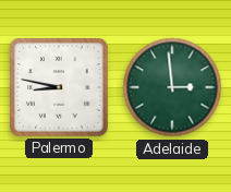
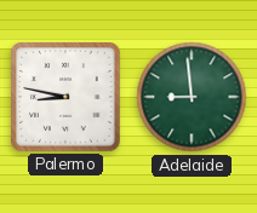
Adelaide: 2:59 -> 8:59 (192, 97)
